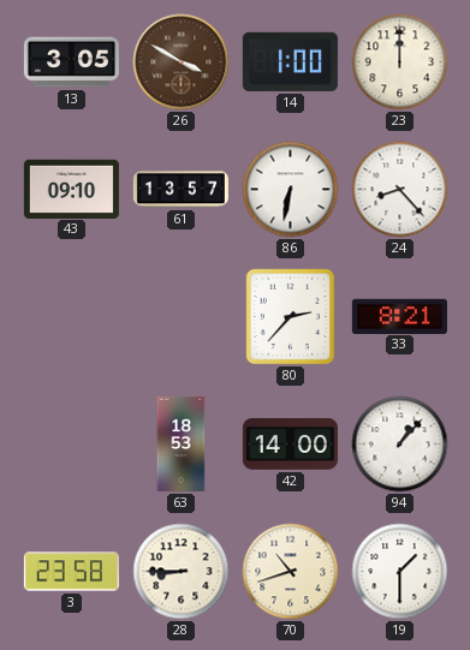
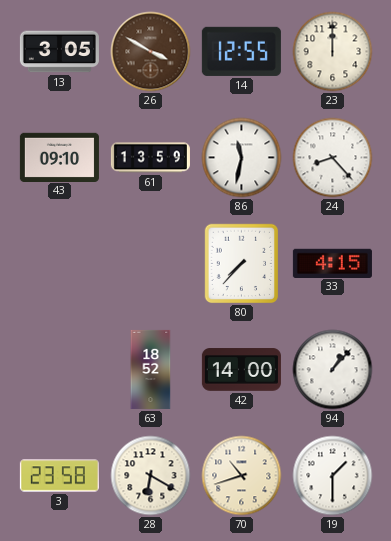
14: 1:00 -> 12:55 (241, 51)
61: 13:57 -> 13:59 (150, 158)
86: 6:32 -> 11:32 (242, 158)
80: 2:37 -> 7:37 (242, 264)
33: 8:21 -> 4:15 (332, 263)
63: 18:53 -> 18:52 (151, 369)
28: 8:45 -> 6:20 (151, 476)
